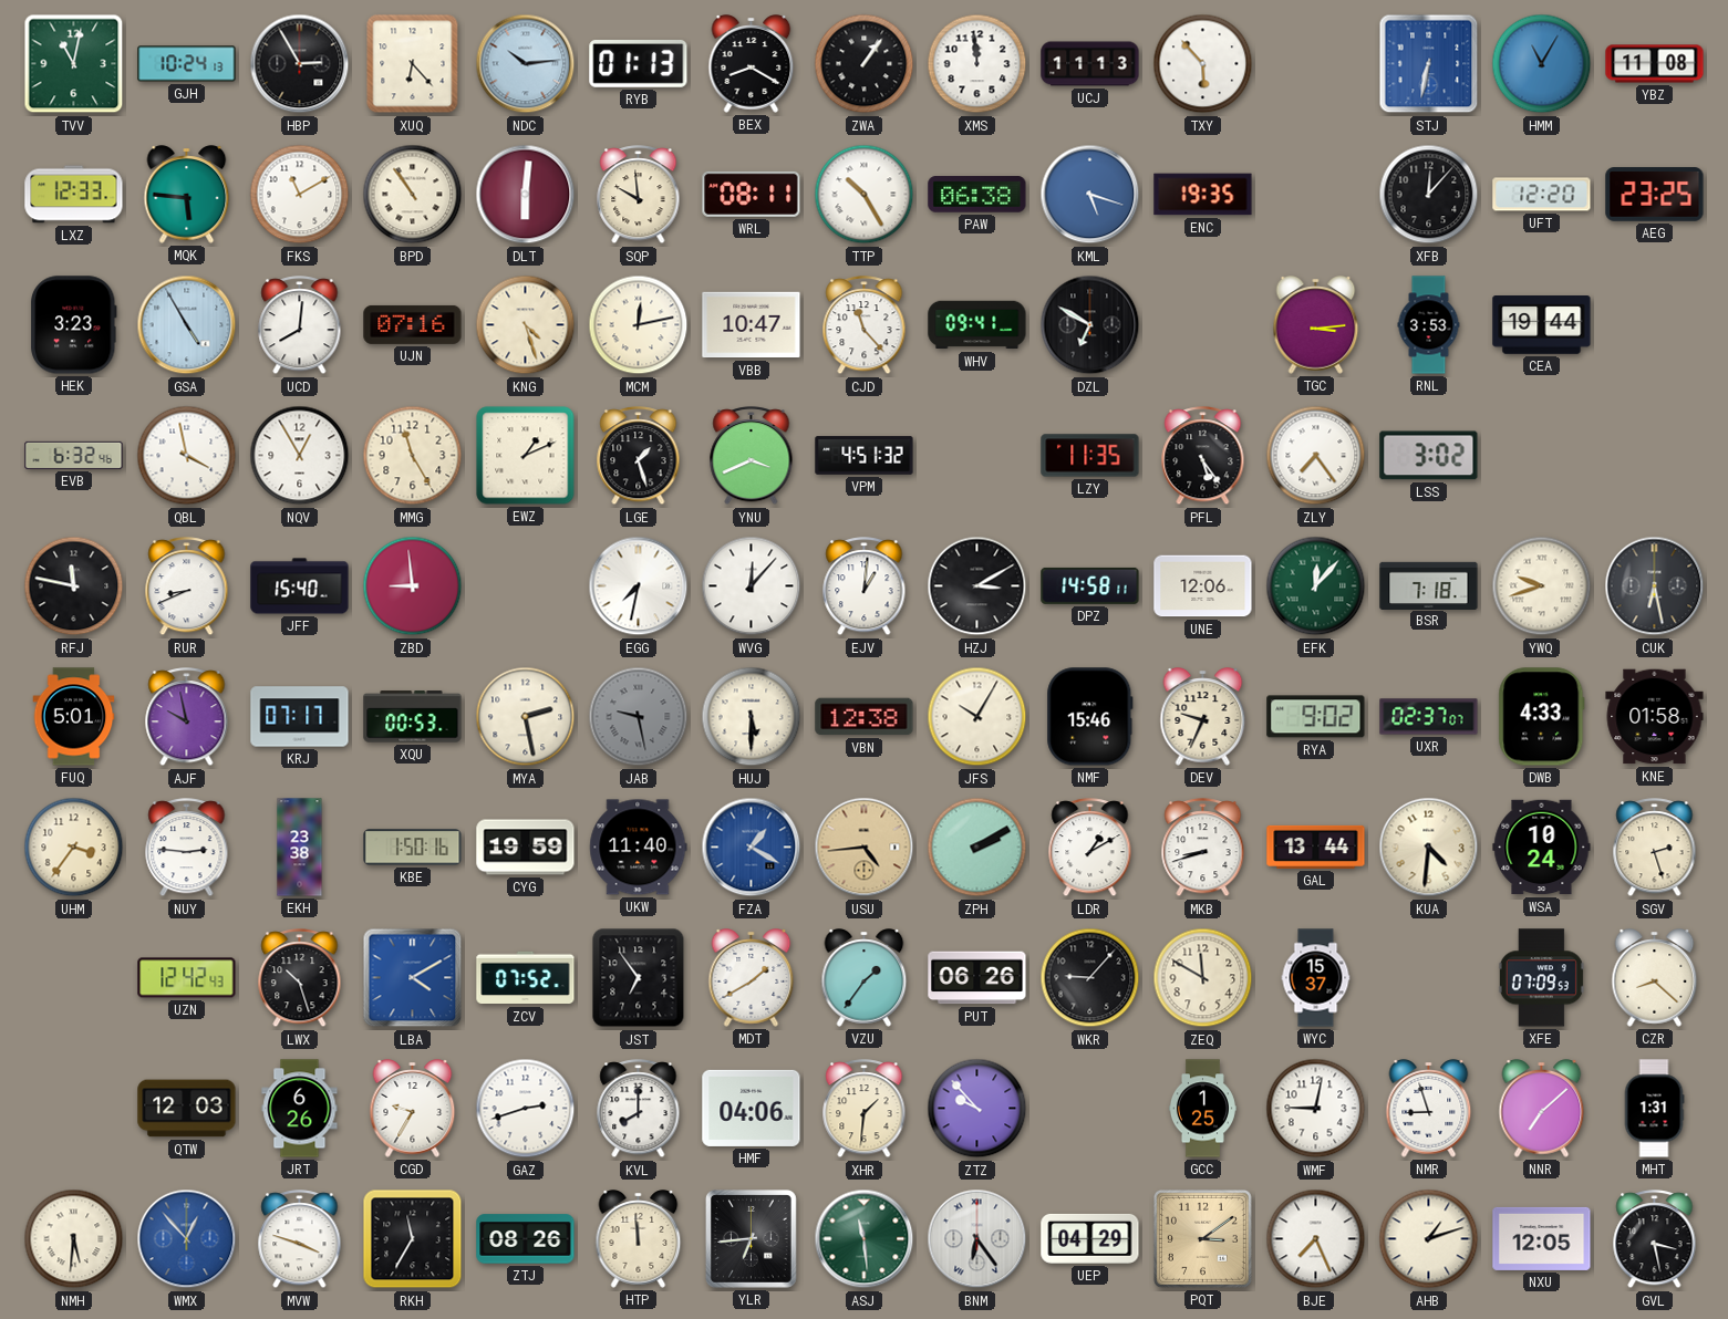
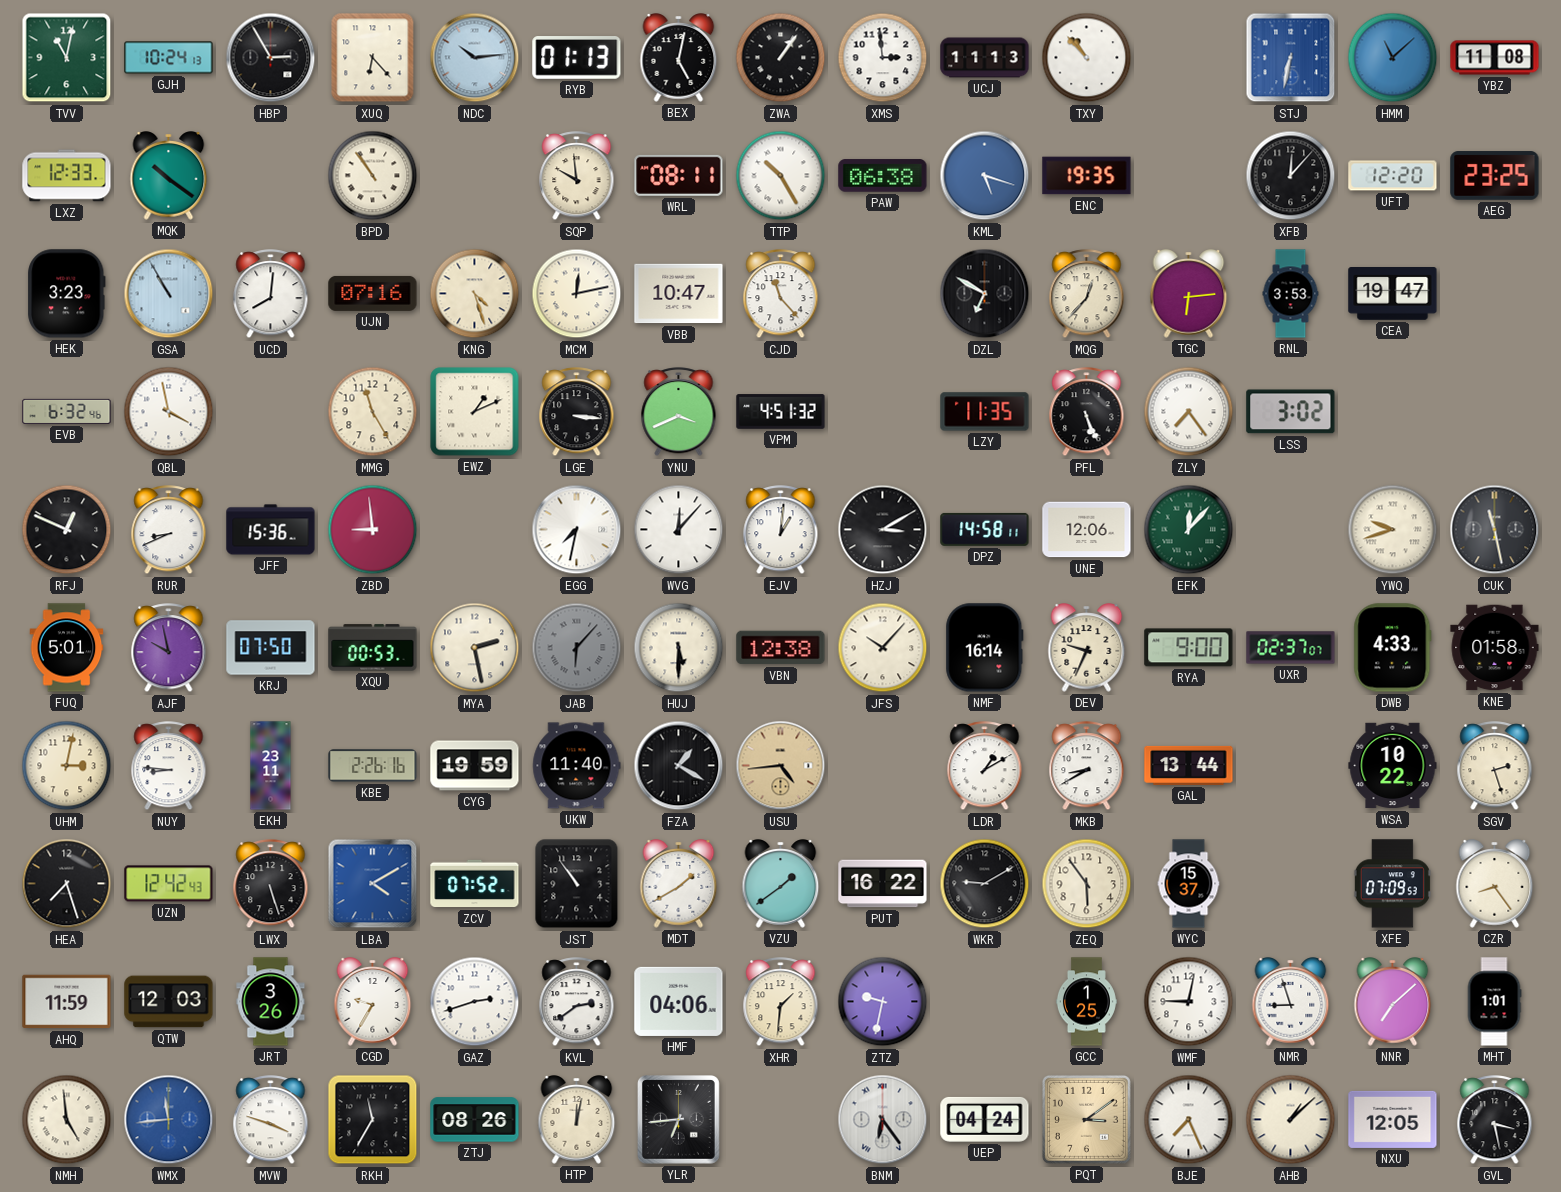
BEX: 8:20 -> 5:02 (679, 58)
XMS: 11:59 -> 2:59 (883, 58)
TXY: 5:53 -> 10:53 (1087, 58)
HMM: 11:05 -> 11:08 (1393, 58)
MQK: 5:46 -> 10:21 (169, 176)
FKS: 11:10 -> none (300, 195)
DLT: 6:01 -> none (526, 195)
GSA: 4:55 -> 10:55 (169, 294)
WHV: 09:41 -> none (977, 325)
MQG: none -> 12:37 (1087, 294)
TGC: 3:14 -> 6:14 (1189, 294)
CEA: 19:44 -> 19:47 (1393, 294)
NQV: 12:55 -> none (300, 456)
LGE: 1:27 -> 3:16 (577, 412)
PFL: 5:24 -> 5:26 (1087, 412)
RFJ: 11:47 -> 12:49 (67, 530)
JFF: 15:40 -> 15:36 (271, 530)
BSR: 7:18 -> none (1429, 585)
CUK: 6:28 -> 11:28 (1495, 530)
KRJ: 07:17 -> 07:50 (271, 648)
JAB: 9:28 -> 6:07 (577, 648)
JFS: 10:05 -> 10:07 (883, 648)
NMF: 15:46 -> 16:14 (985, 648)
RYA: 9:02 -> 9:00 (1189, 648)
UHM: 3:36 -> 3:02 (67, 766)
NUY: 2:46 -> 8:46 (169, 766)
EKH: 23:38 -> 23:11 (271, 766)
KBE: 1:50 -> 2:26 (373, 766)
FZA dial: blue -> black (679, 766)
ZPH: 2:10 -> none (977, 848)
MKB: 8:42 -> 8:40 (1087, 766)
KUA: 4:31 -> none (1429, 848)
WSA: 10:24 -> 10:22 (1393, 766)
HEA: none -> 7:27 (67, 884)
LWX: 10:27 -> 5:27 (271, 884)
JST: 6:54 -> 10:54 (577, 884)
VZU: 1:36 -> 1:39 (781, 884)
PUT: 06:26 -> 16:22 (883, 884)
WKR: 9:07 -> 9:10 (985, 884)
ZEQ: 11:50 -> 5:54 (1087, 884)
CZR: 8:22 -> 8:24 (1495, 884)
AHQ: none -> 11:59 (67, 1002)
JRT: 6:26 -> 3:26 (271, 1002)
KVL: 8:00 -> 2:39 (577, 1002)
ZTZ: 9:53 -> 9:32 (883, 1002)
MHT: 1:31 -> 1:01 (1494, 1002)
NMH: 5:31 -> 4:59 (67, 1120)
WMX: 12:53 -> 11:44 (169, 1120)
HTP: 11:59 -> 12:02 (577, 1120)
ASJ: 11:29 -> none (865, 1239)
UEP: 04:29 -> 04:24 (985, 1119)
AHB: 1:12 -> 1:08 (1291, 1120)
